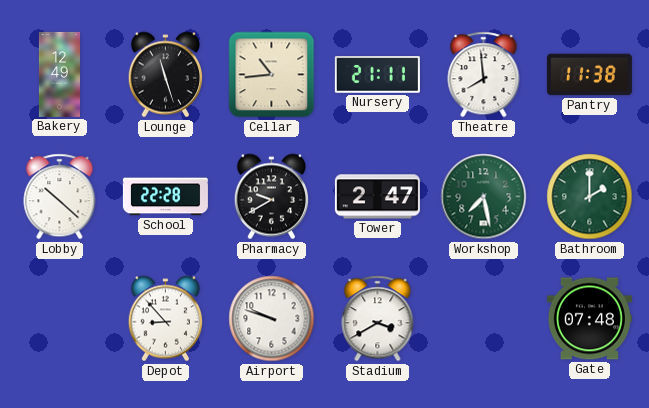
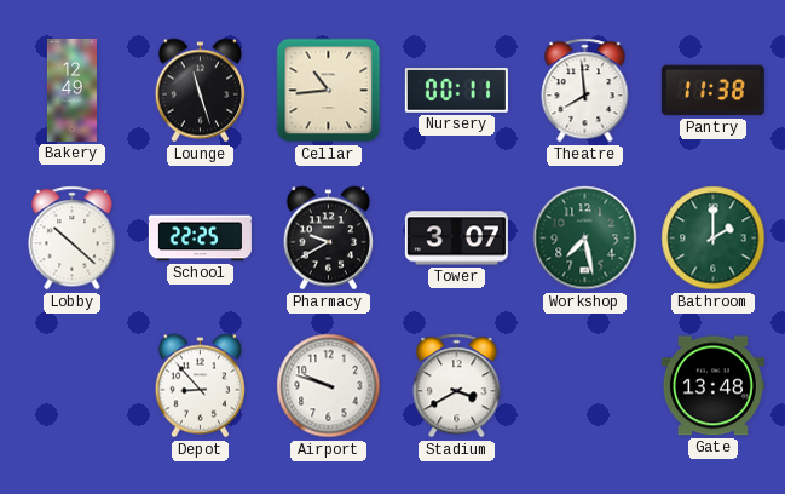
Nursery: 21:11 -> 00:11 (456, 91)
School: 22:28 -> 22:25 (200, 239)
Tower: 2:47 -> 3:07 (456, 239)
Gate: 07:48 -> 13:48 (712, 386)
